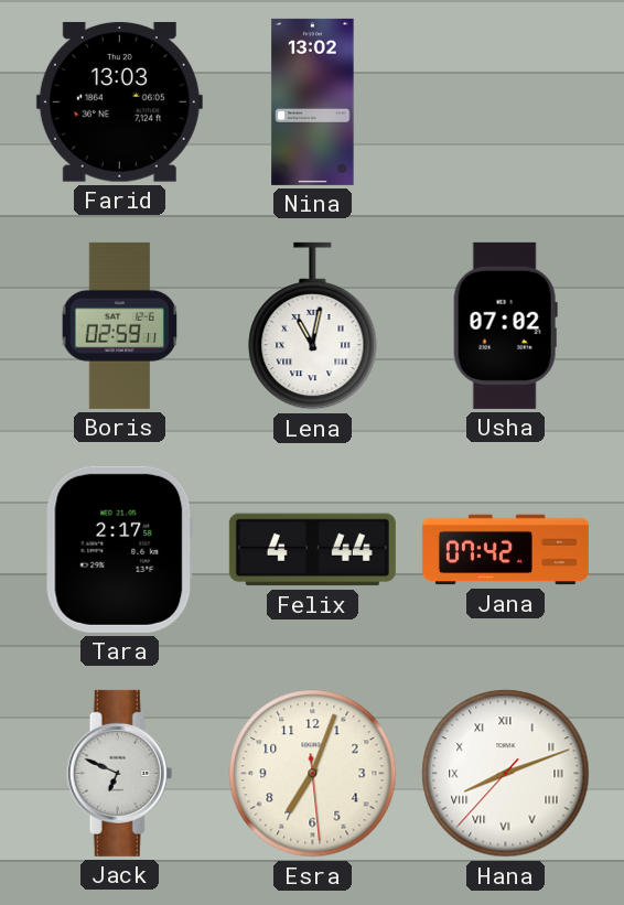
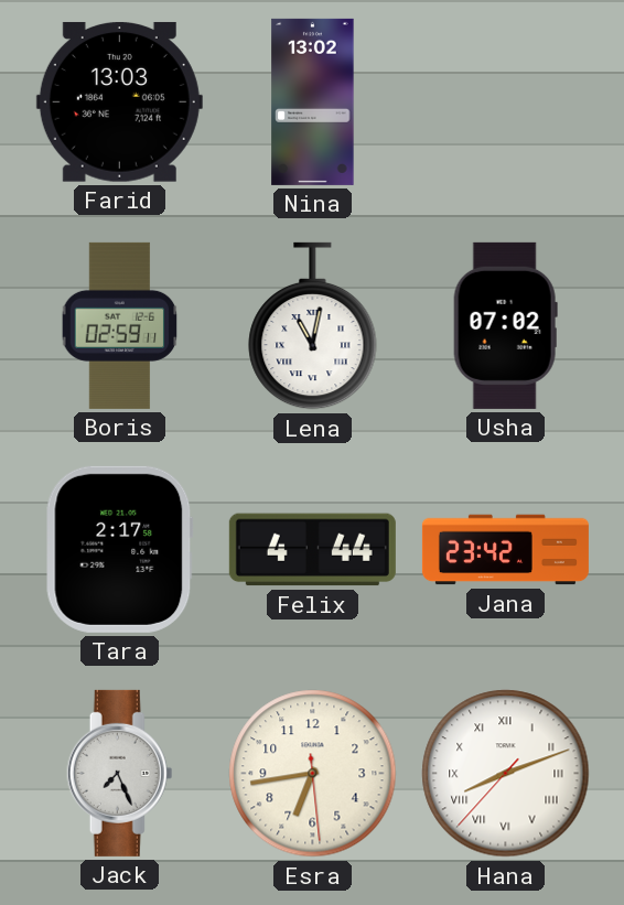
Jana: 07:42 -> 23:42 (505, 550)
Jack: 6:49 -> 7:26 (120, 773)
Esra: 7:03 -> 6:43 (313, 774)
